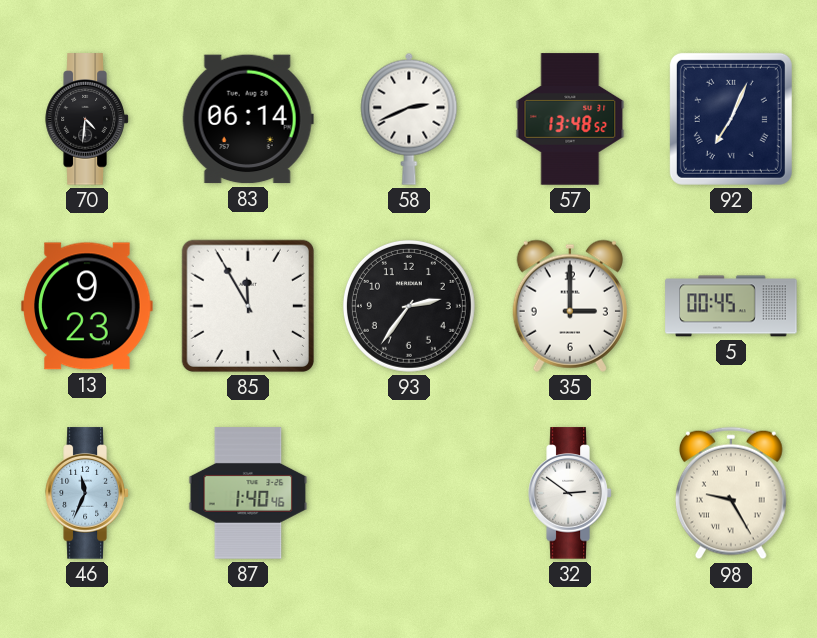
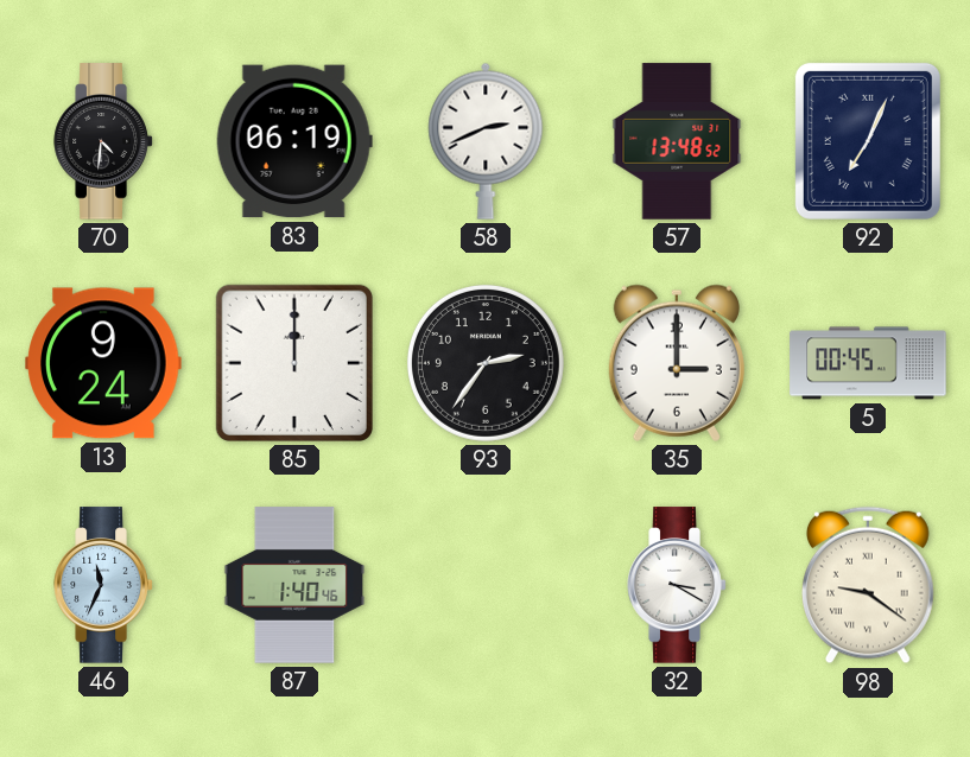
83: 06:14 -> 06:19 (294, 141)
13: 9:23 -> 9:24 (103, 363)
85: 11:55 -> 12:00 (294, 363)
32: 2:51 -> 3:20 (677, 585)
98: 9:25 -> 9:21 (868, 585)
